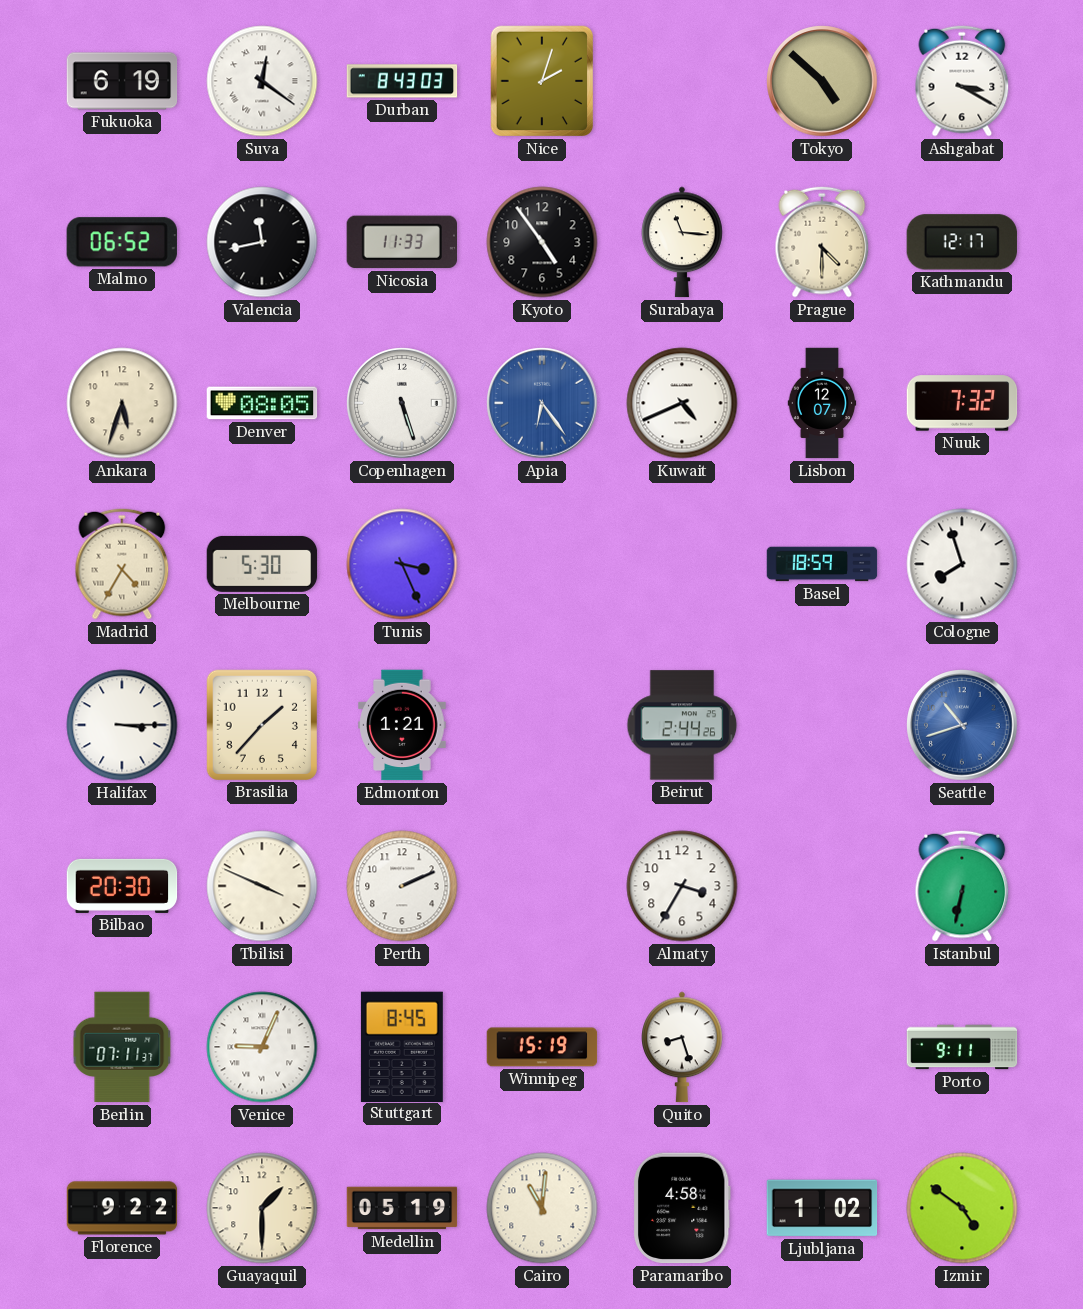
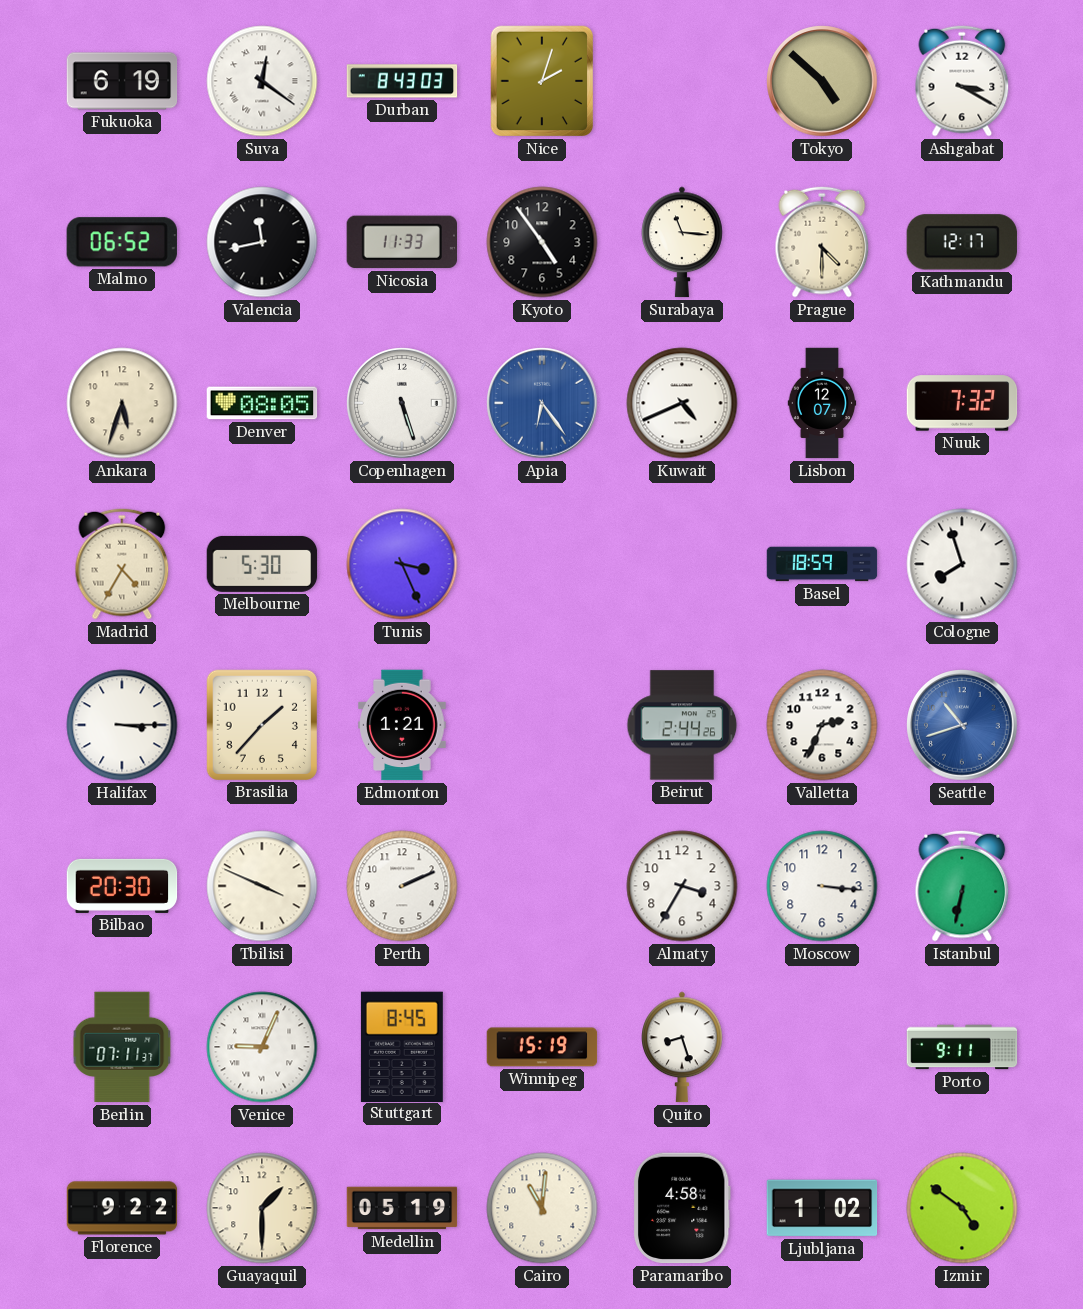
Valletta: none -> 2:34 (822, 725)
Moscow: none -> 3:16 (822, 886)
